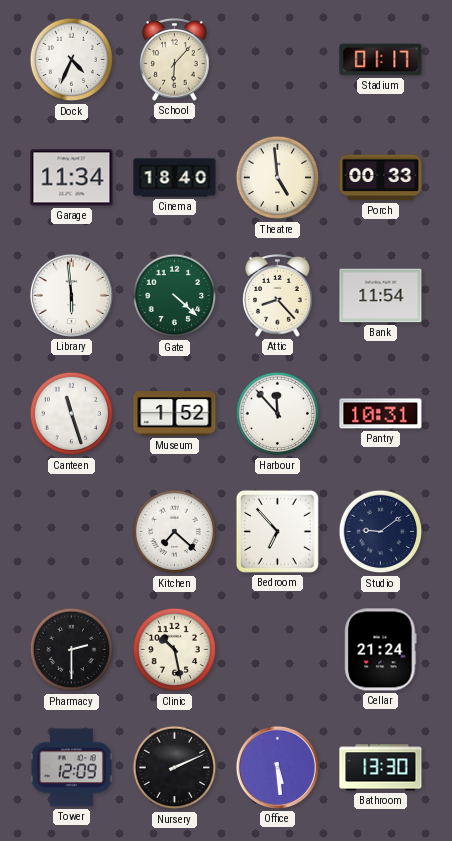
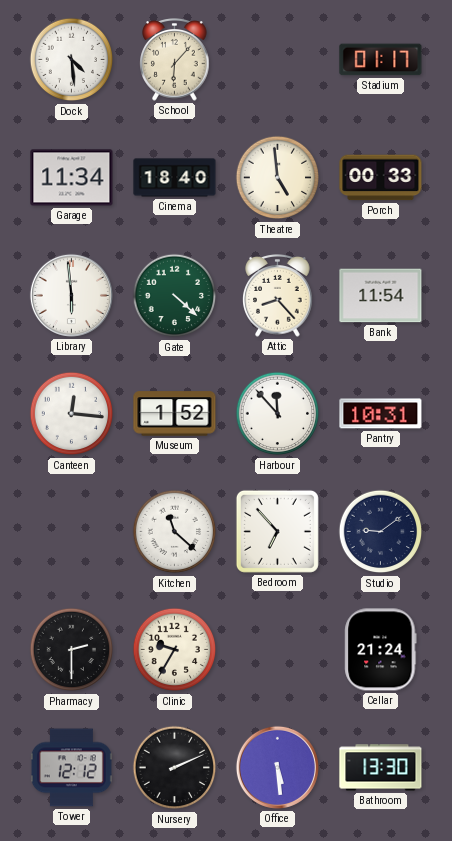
Dock: 4:34 -> 4:29 (72, 60)
Canteen: 11:27 -> 12:16 (72, 414)
Kitchen: 7:22 -> 11:22 (175, 532)
Clinic: 10:28 -> 9:35 (175, 650)
Tower: 12:09 -> 12:12 (71, 768)
